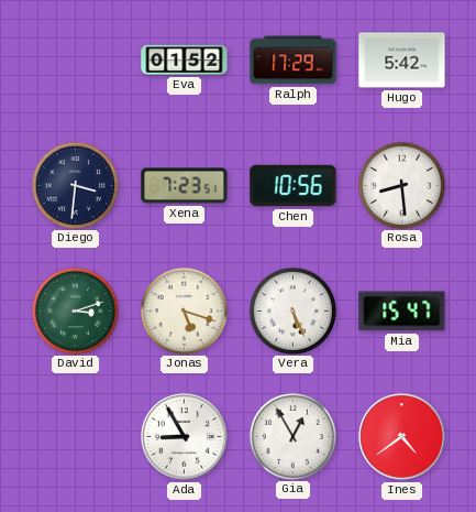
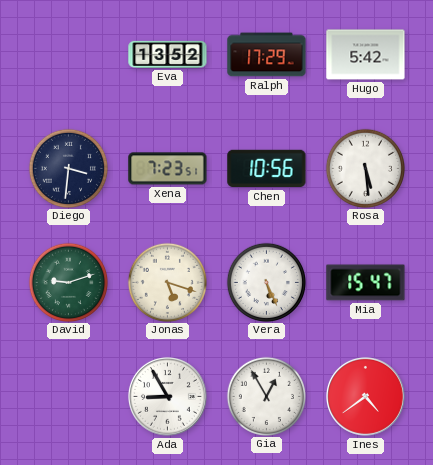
Eva: 01:52 -> 13:52 (168, 54)
Rosa: 8:29 -> 5:29 (365, 168)
David: 3:12 -> 9:12 (68, 282)
